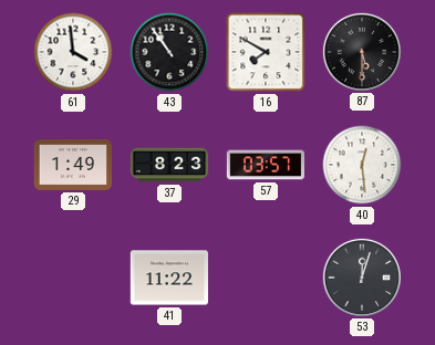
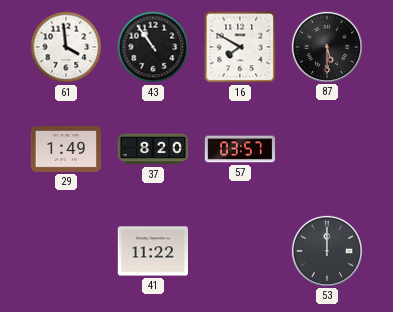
37: 8:23 -> 8:20 (153, 149)
40: 12:29 -> none (362, 165)
53: 12:03 -> 12:00 (326, 250)
